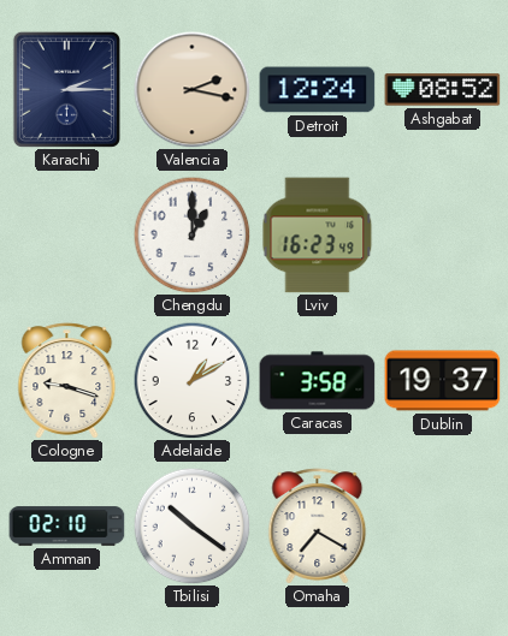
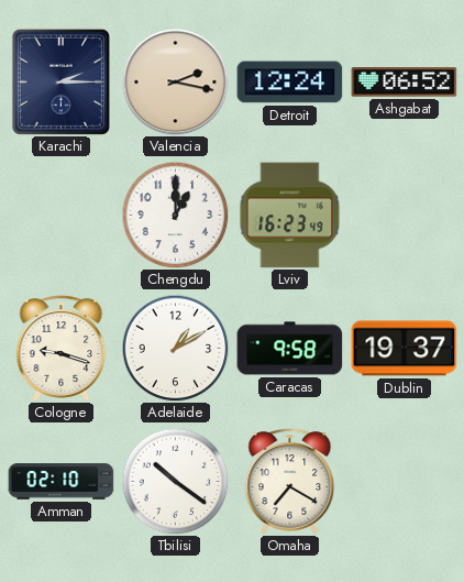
Ashgabat: 08:52 -> 06:52 (405, 83)
Caracas: 3:58 -> 9:58 (290, 349)
